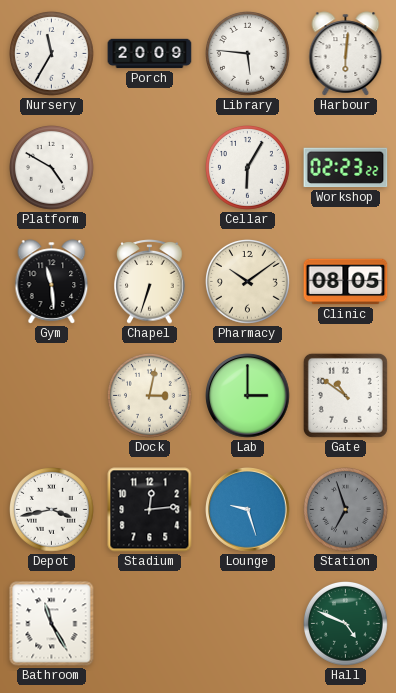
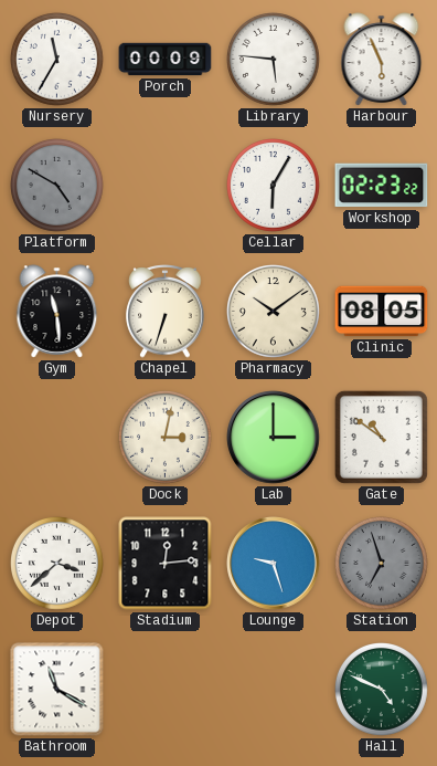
Porch: 20:09 -> 00:09 (166, 60)
Harbour: 6:01 -> 5:56 (382, 60)
Platform dial: white -> grey (57, 186)
Depot: 3:43 -> 3:38 (57, 564)
Bathroom: 11:25 -> 11:20 (57, 690)
